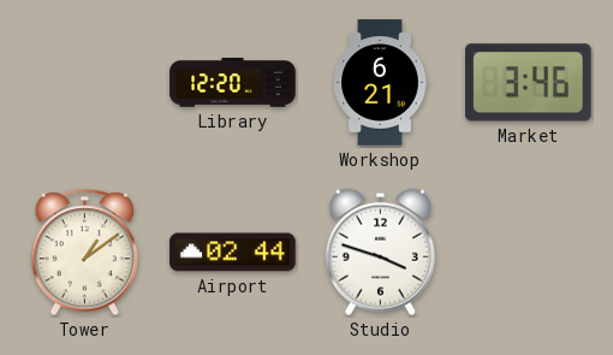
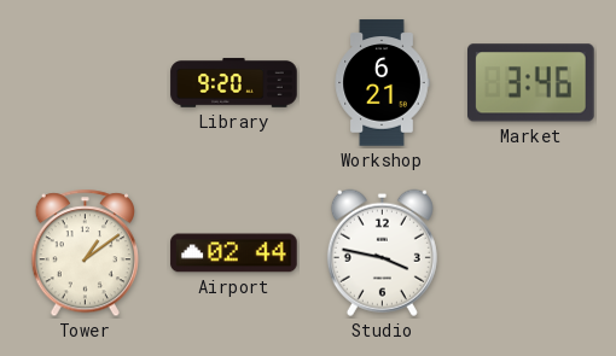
Library: 12:20 -> 9:20 (234, 83)
Studio: 3:48 -> 3:47 (382, 252)
